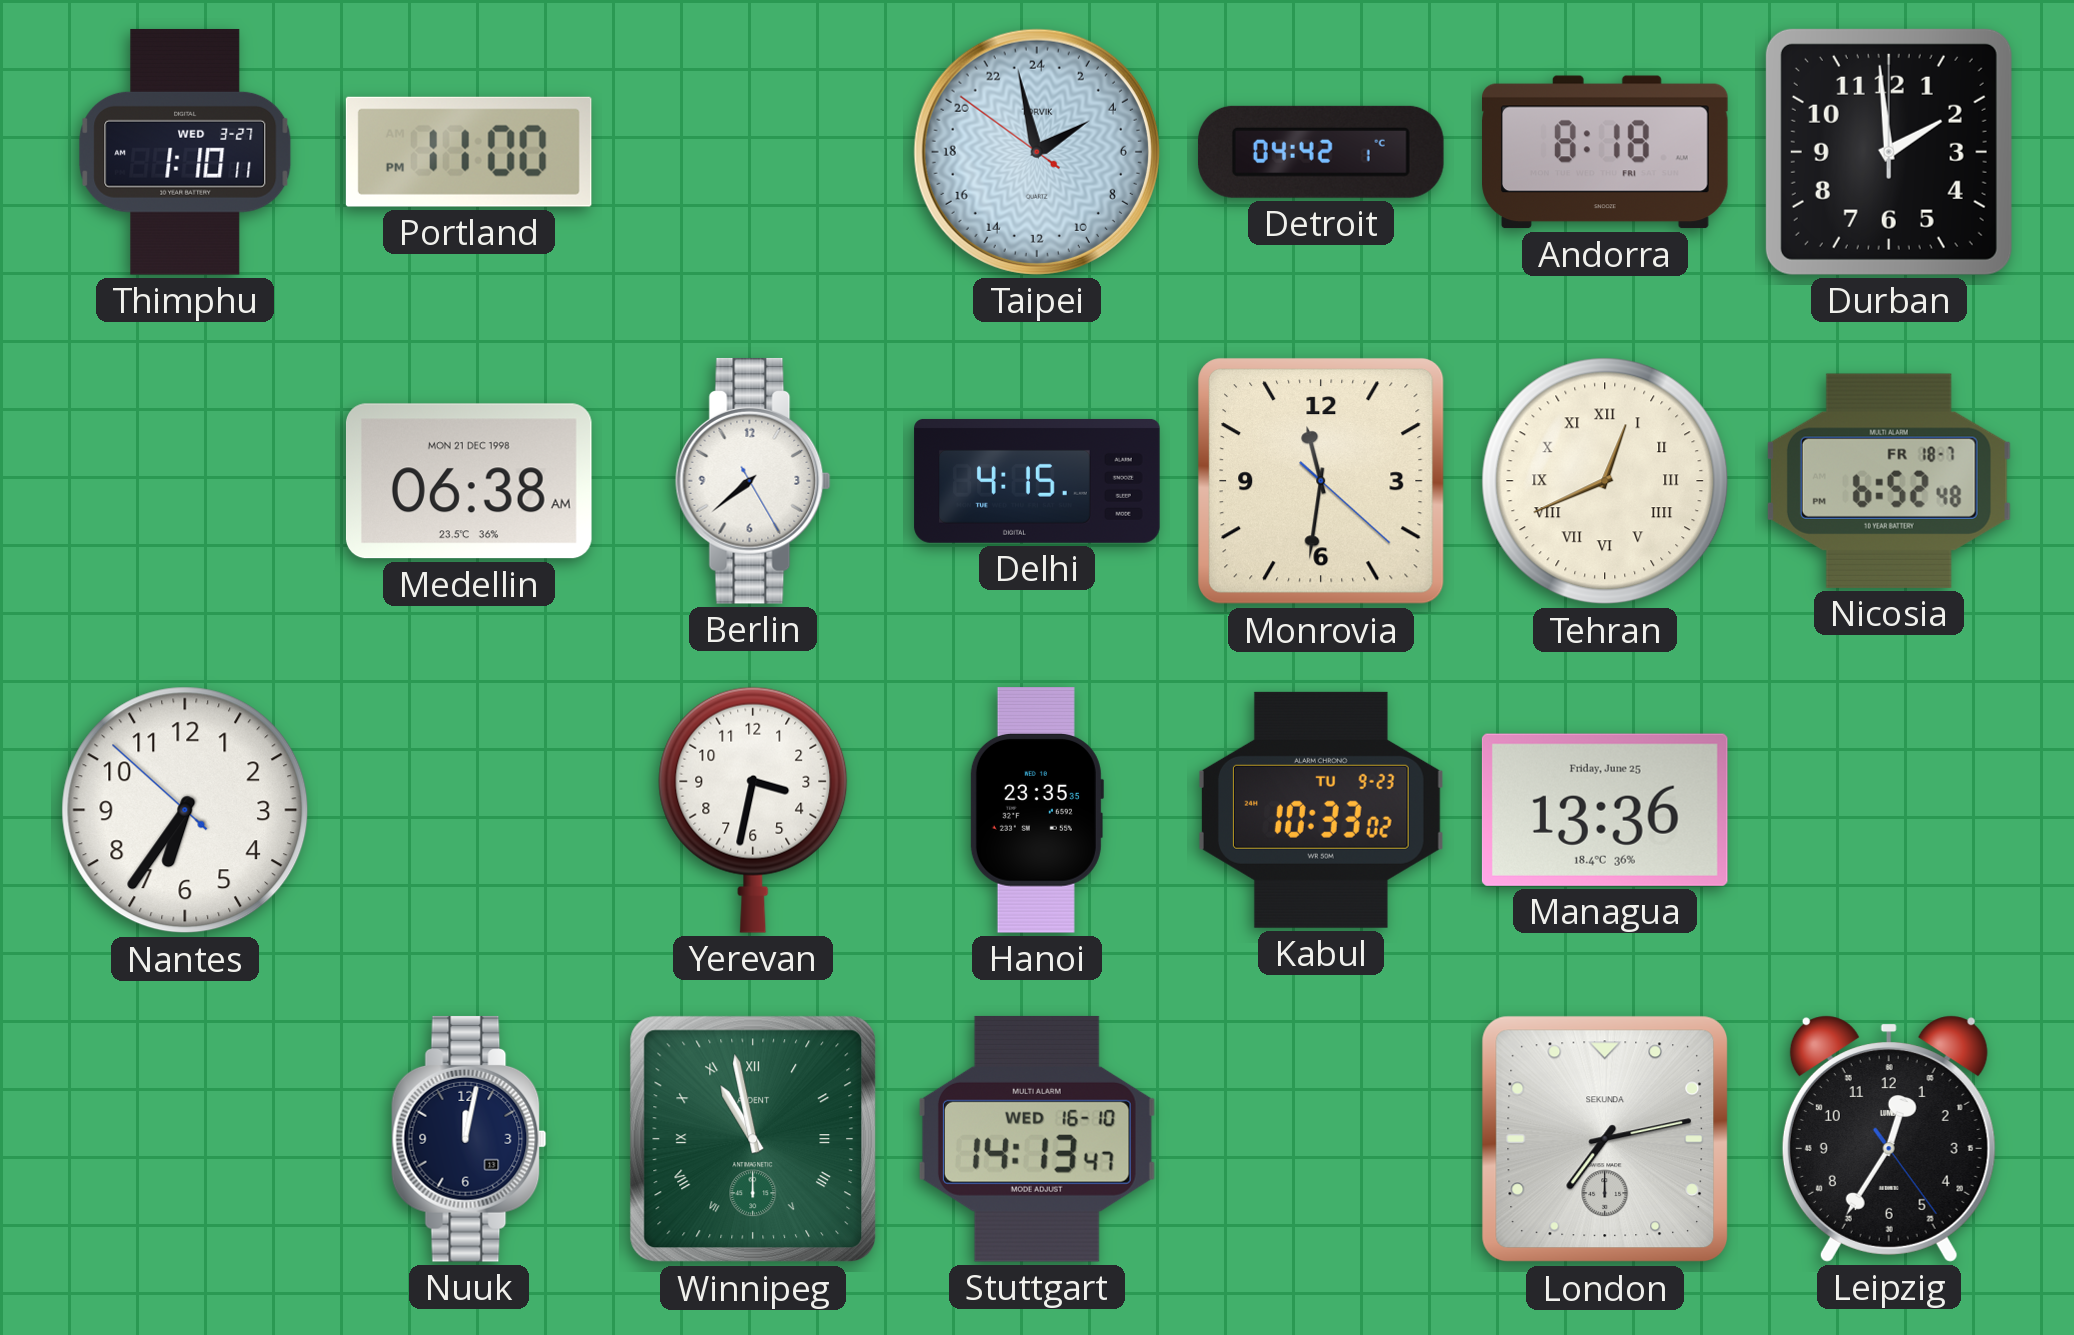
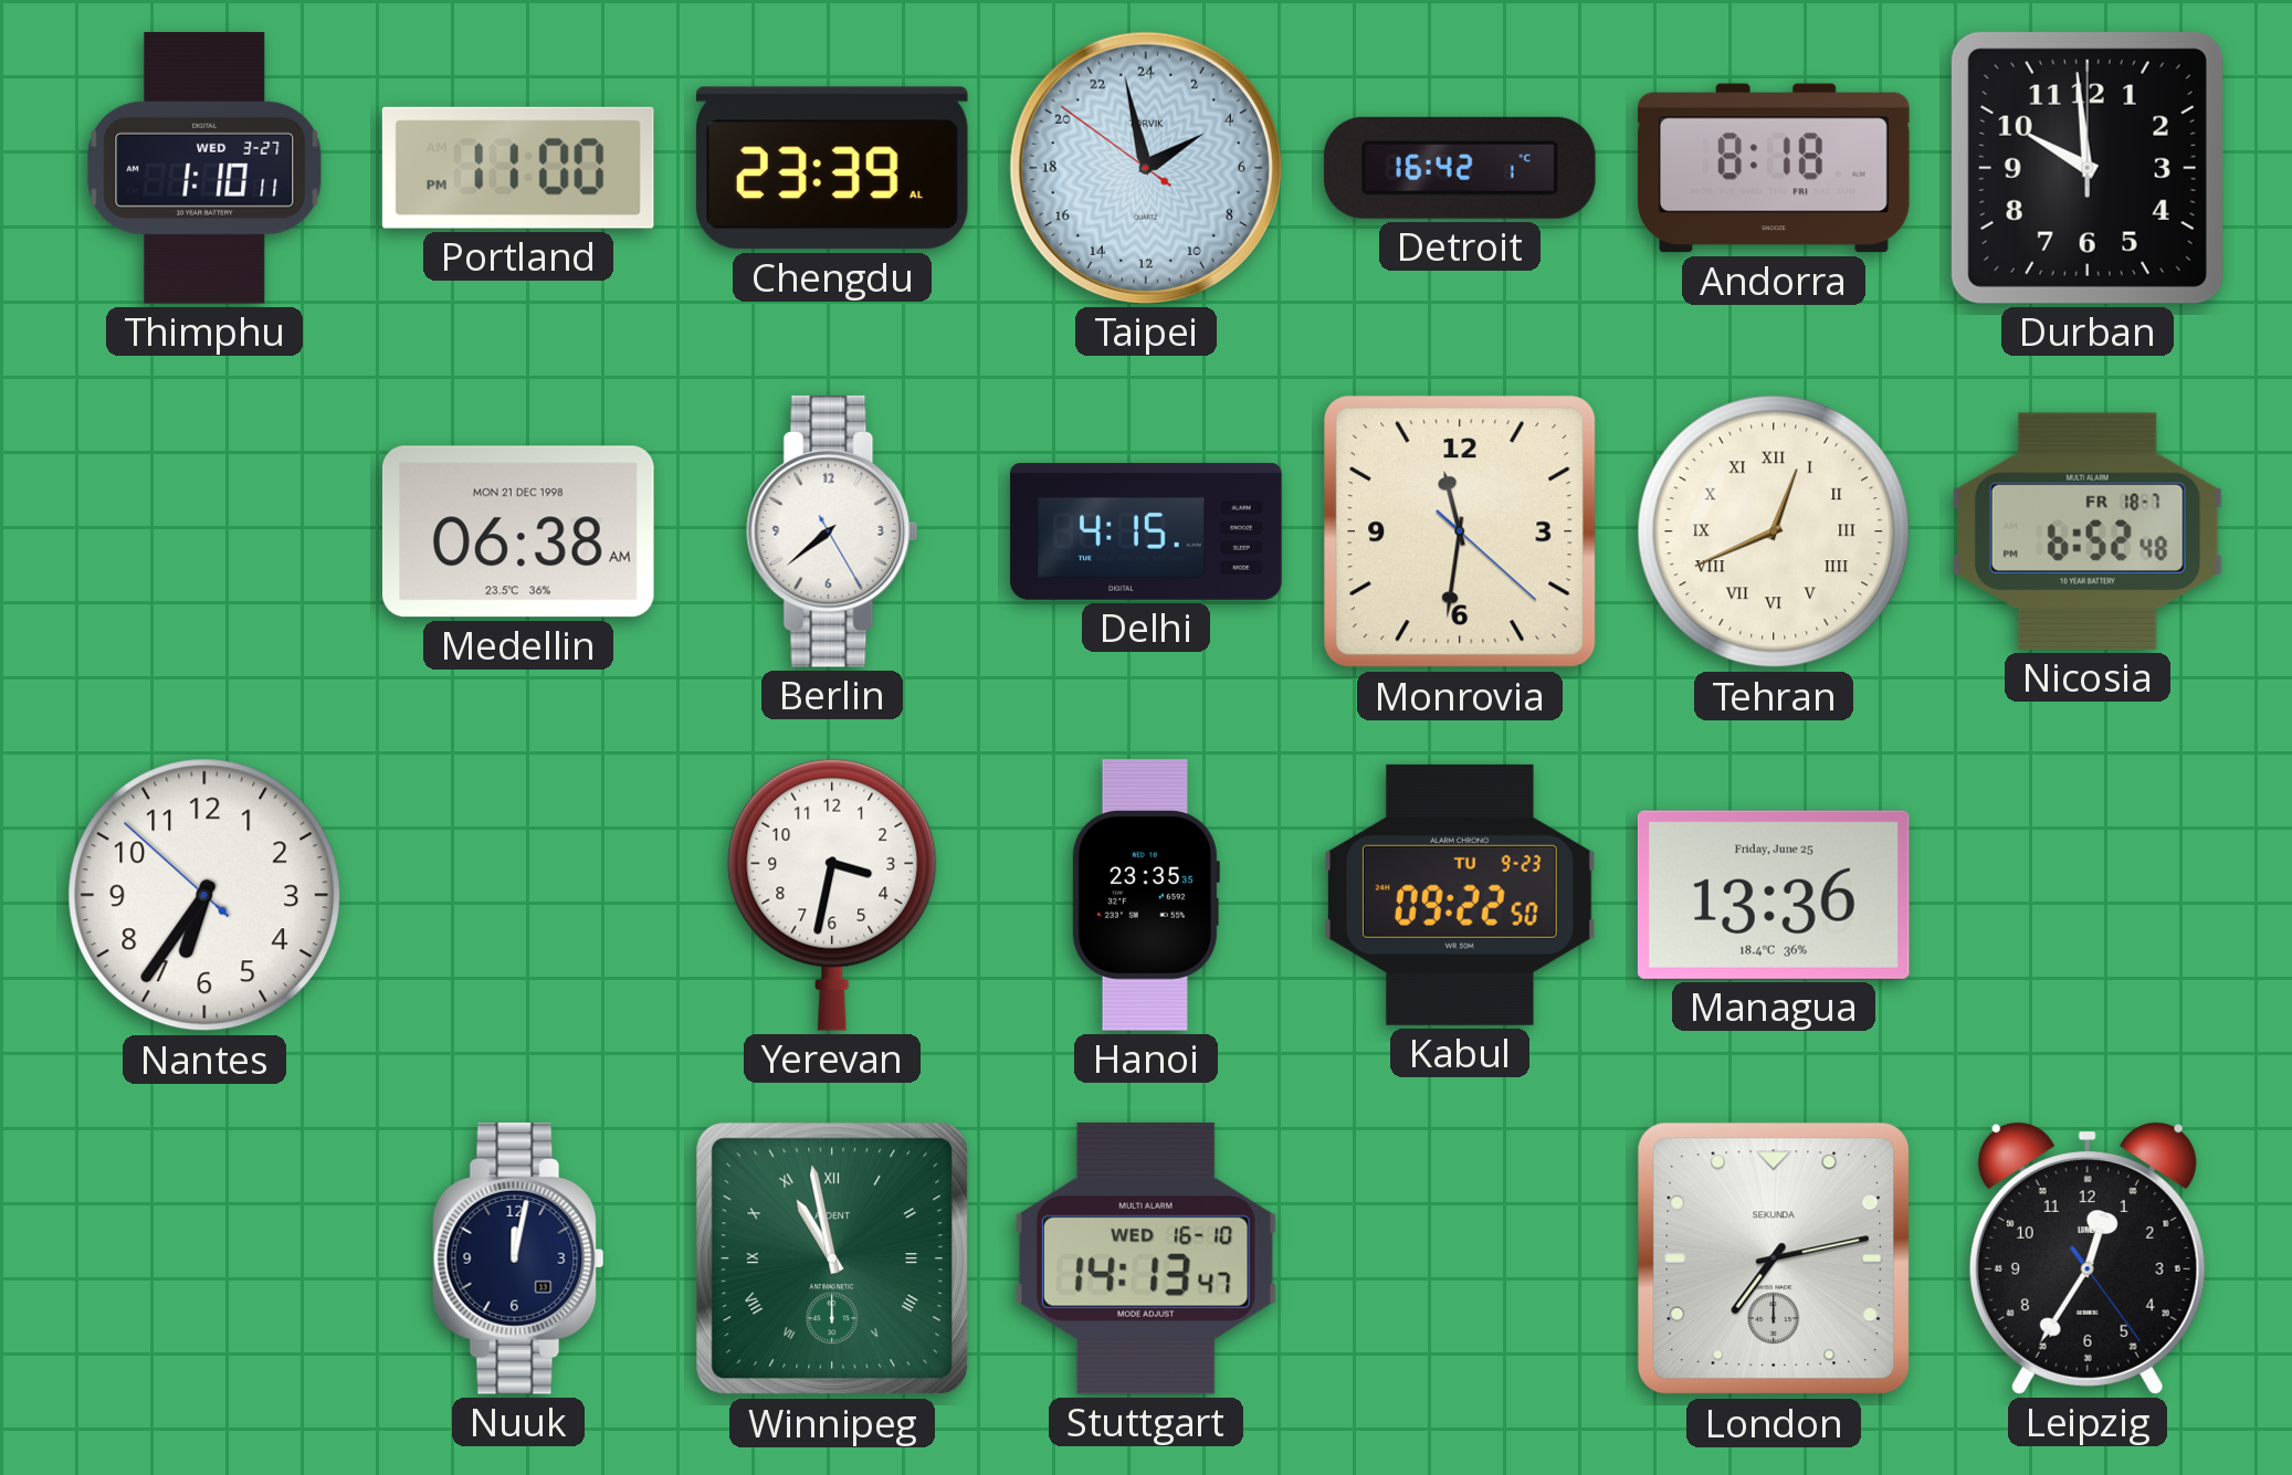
Chengdu: none -> 23:39 (832, 168)
Detroit: 04:42 -> 16:42 (1460, 168)
Durban: 1:59 -> 9:59 (2088, 168)
Kabul: 10:33 -> 09:22 (1460, 895)
